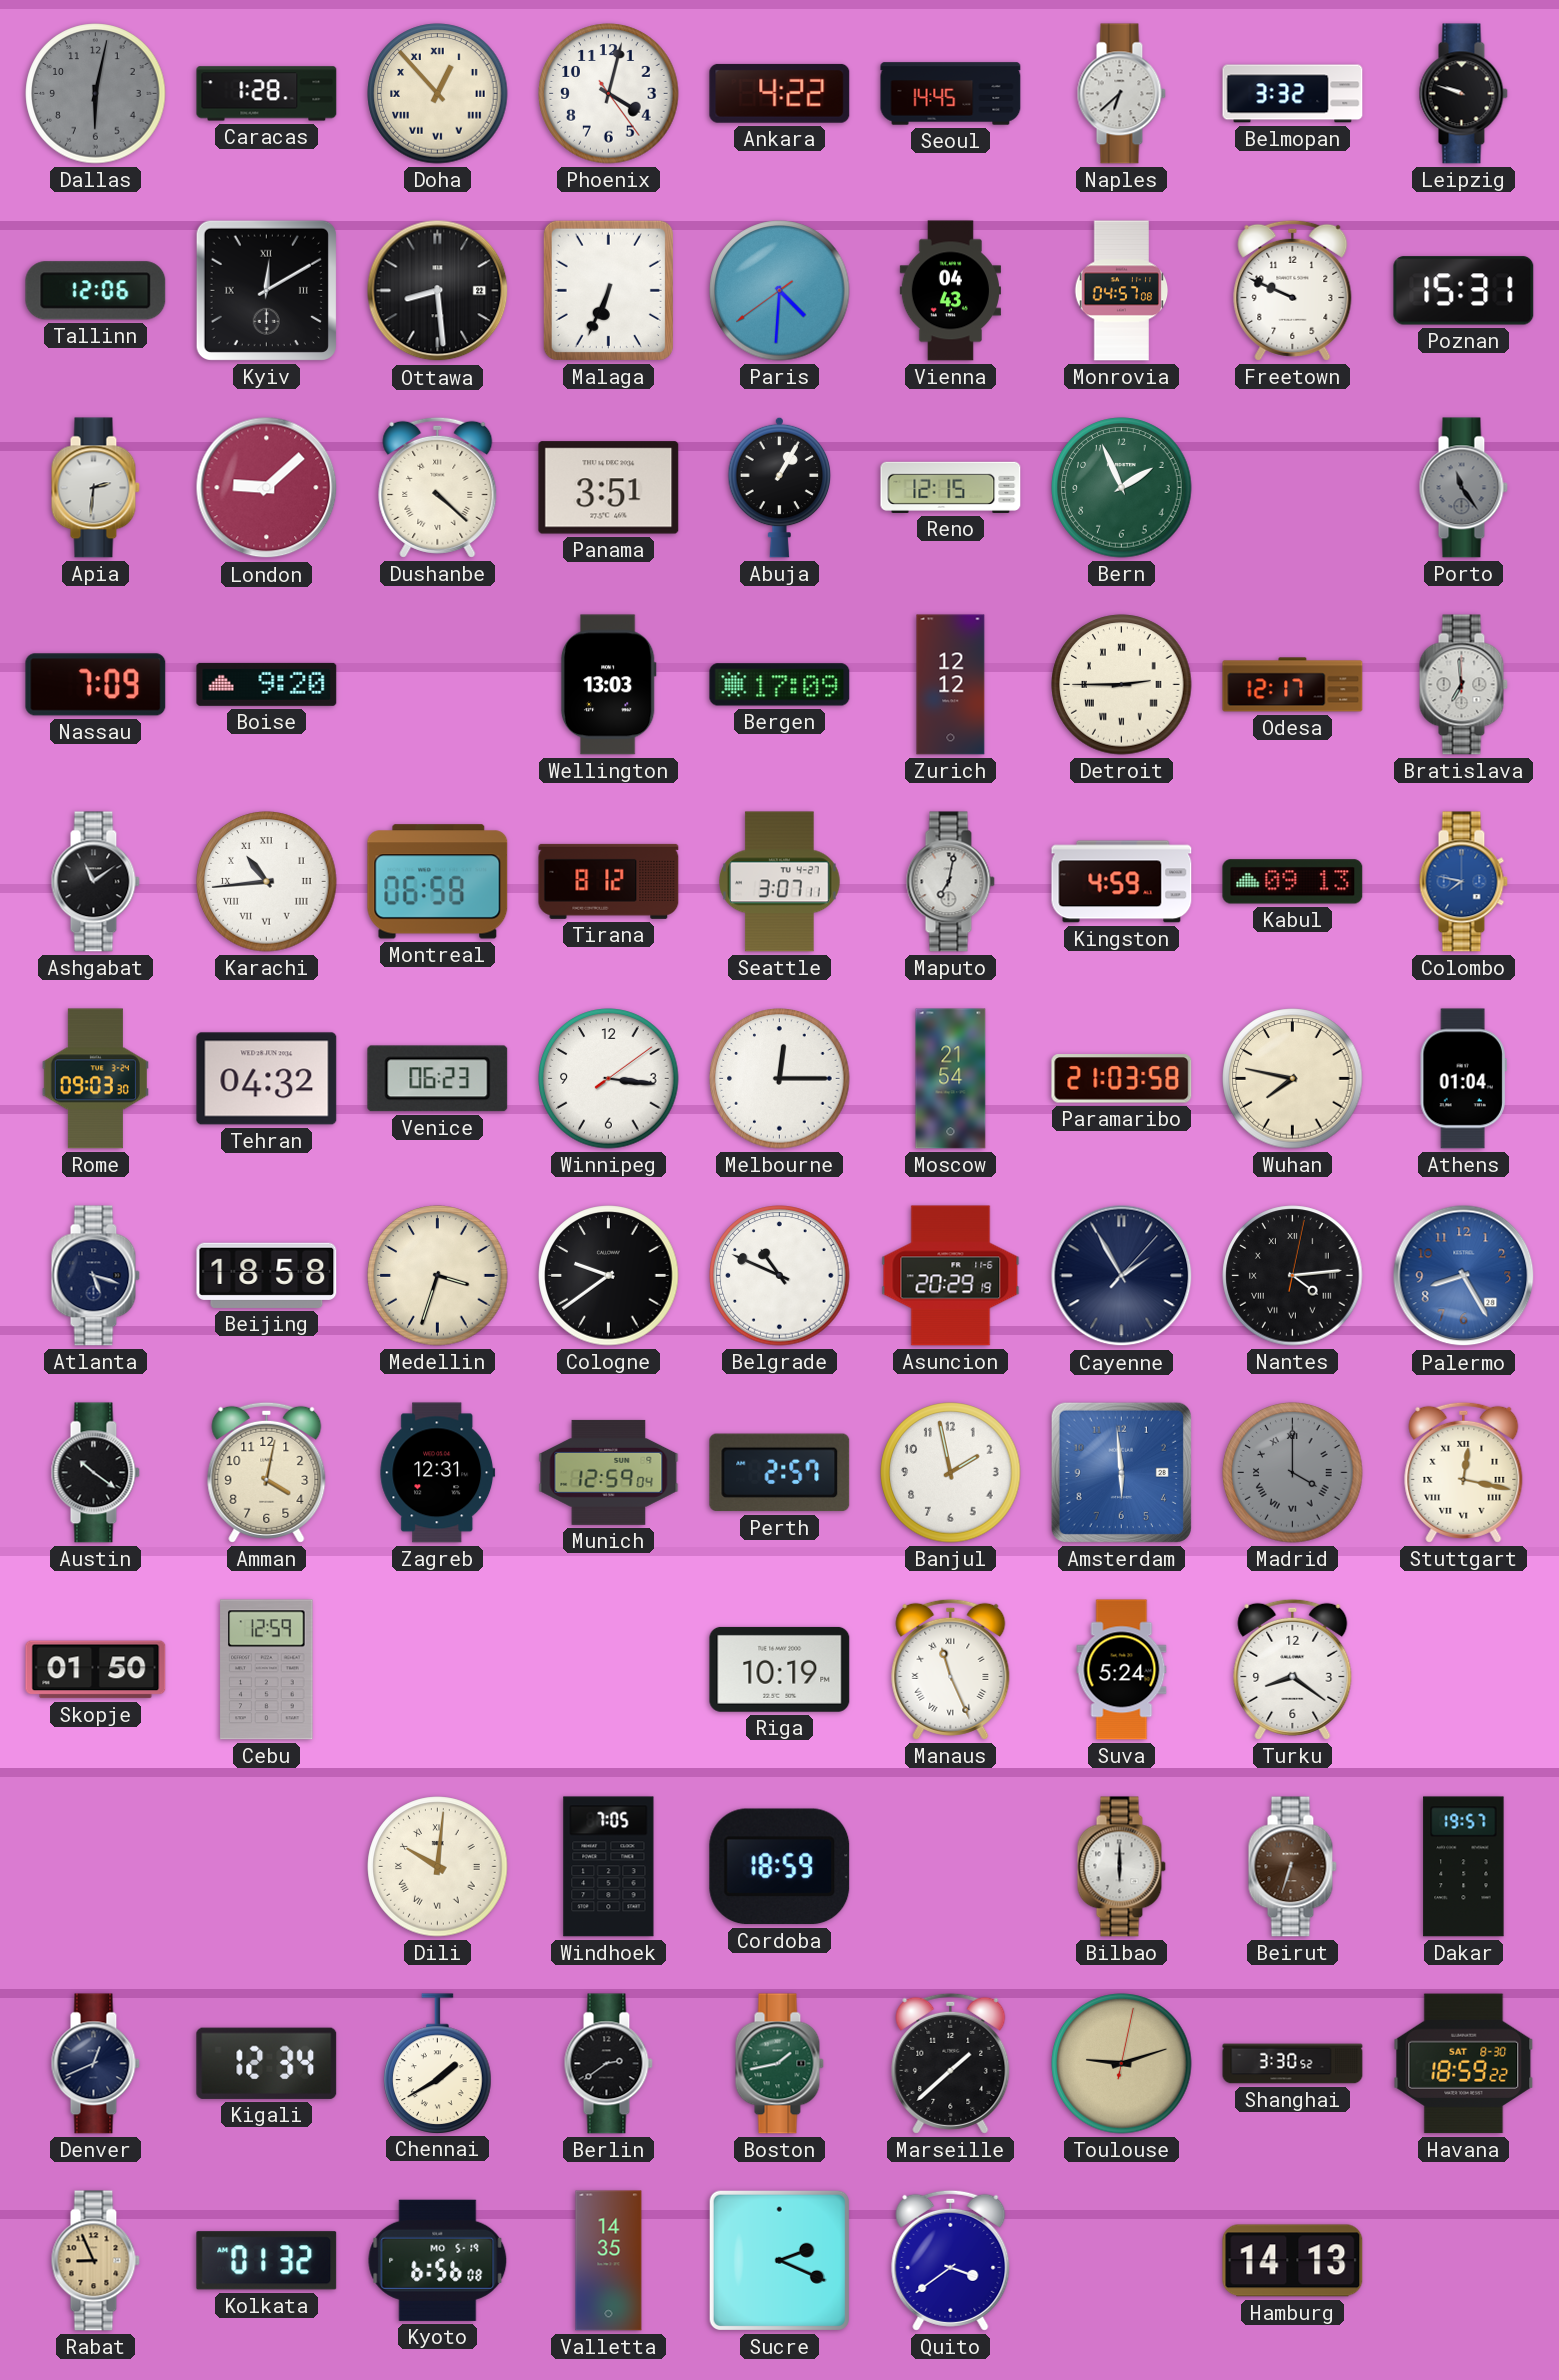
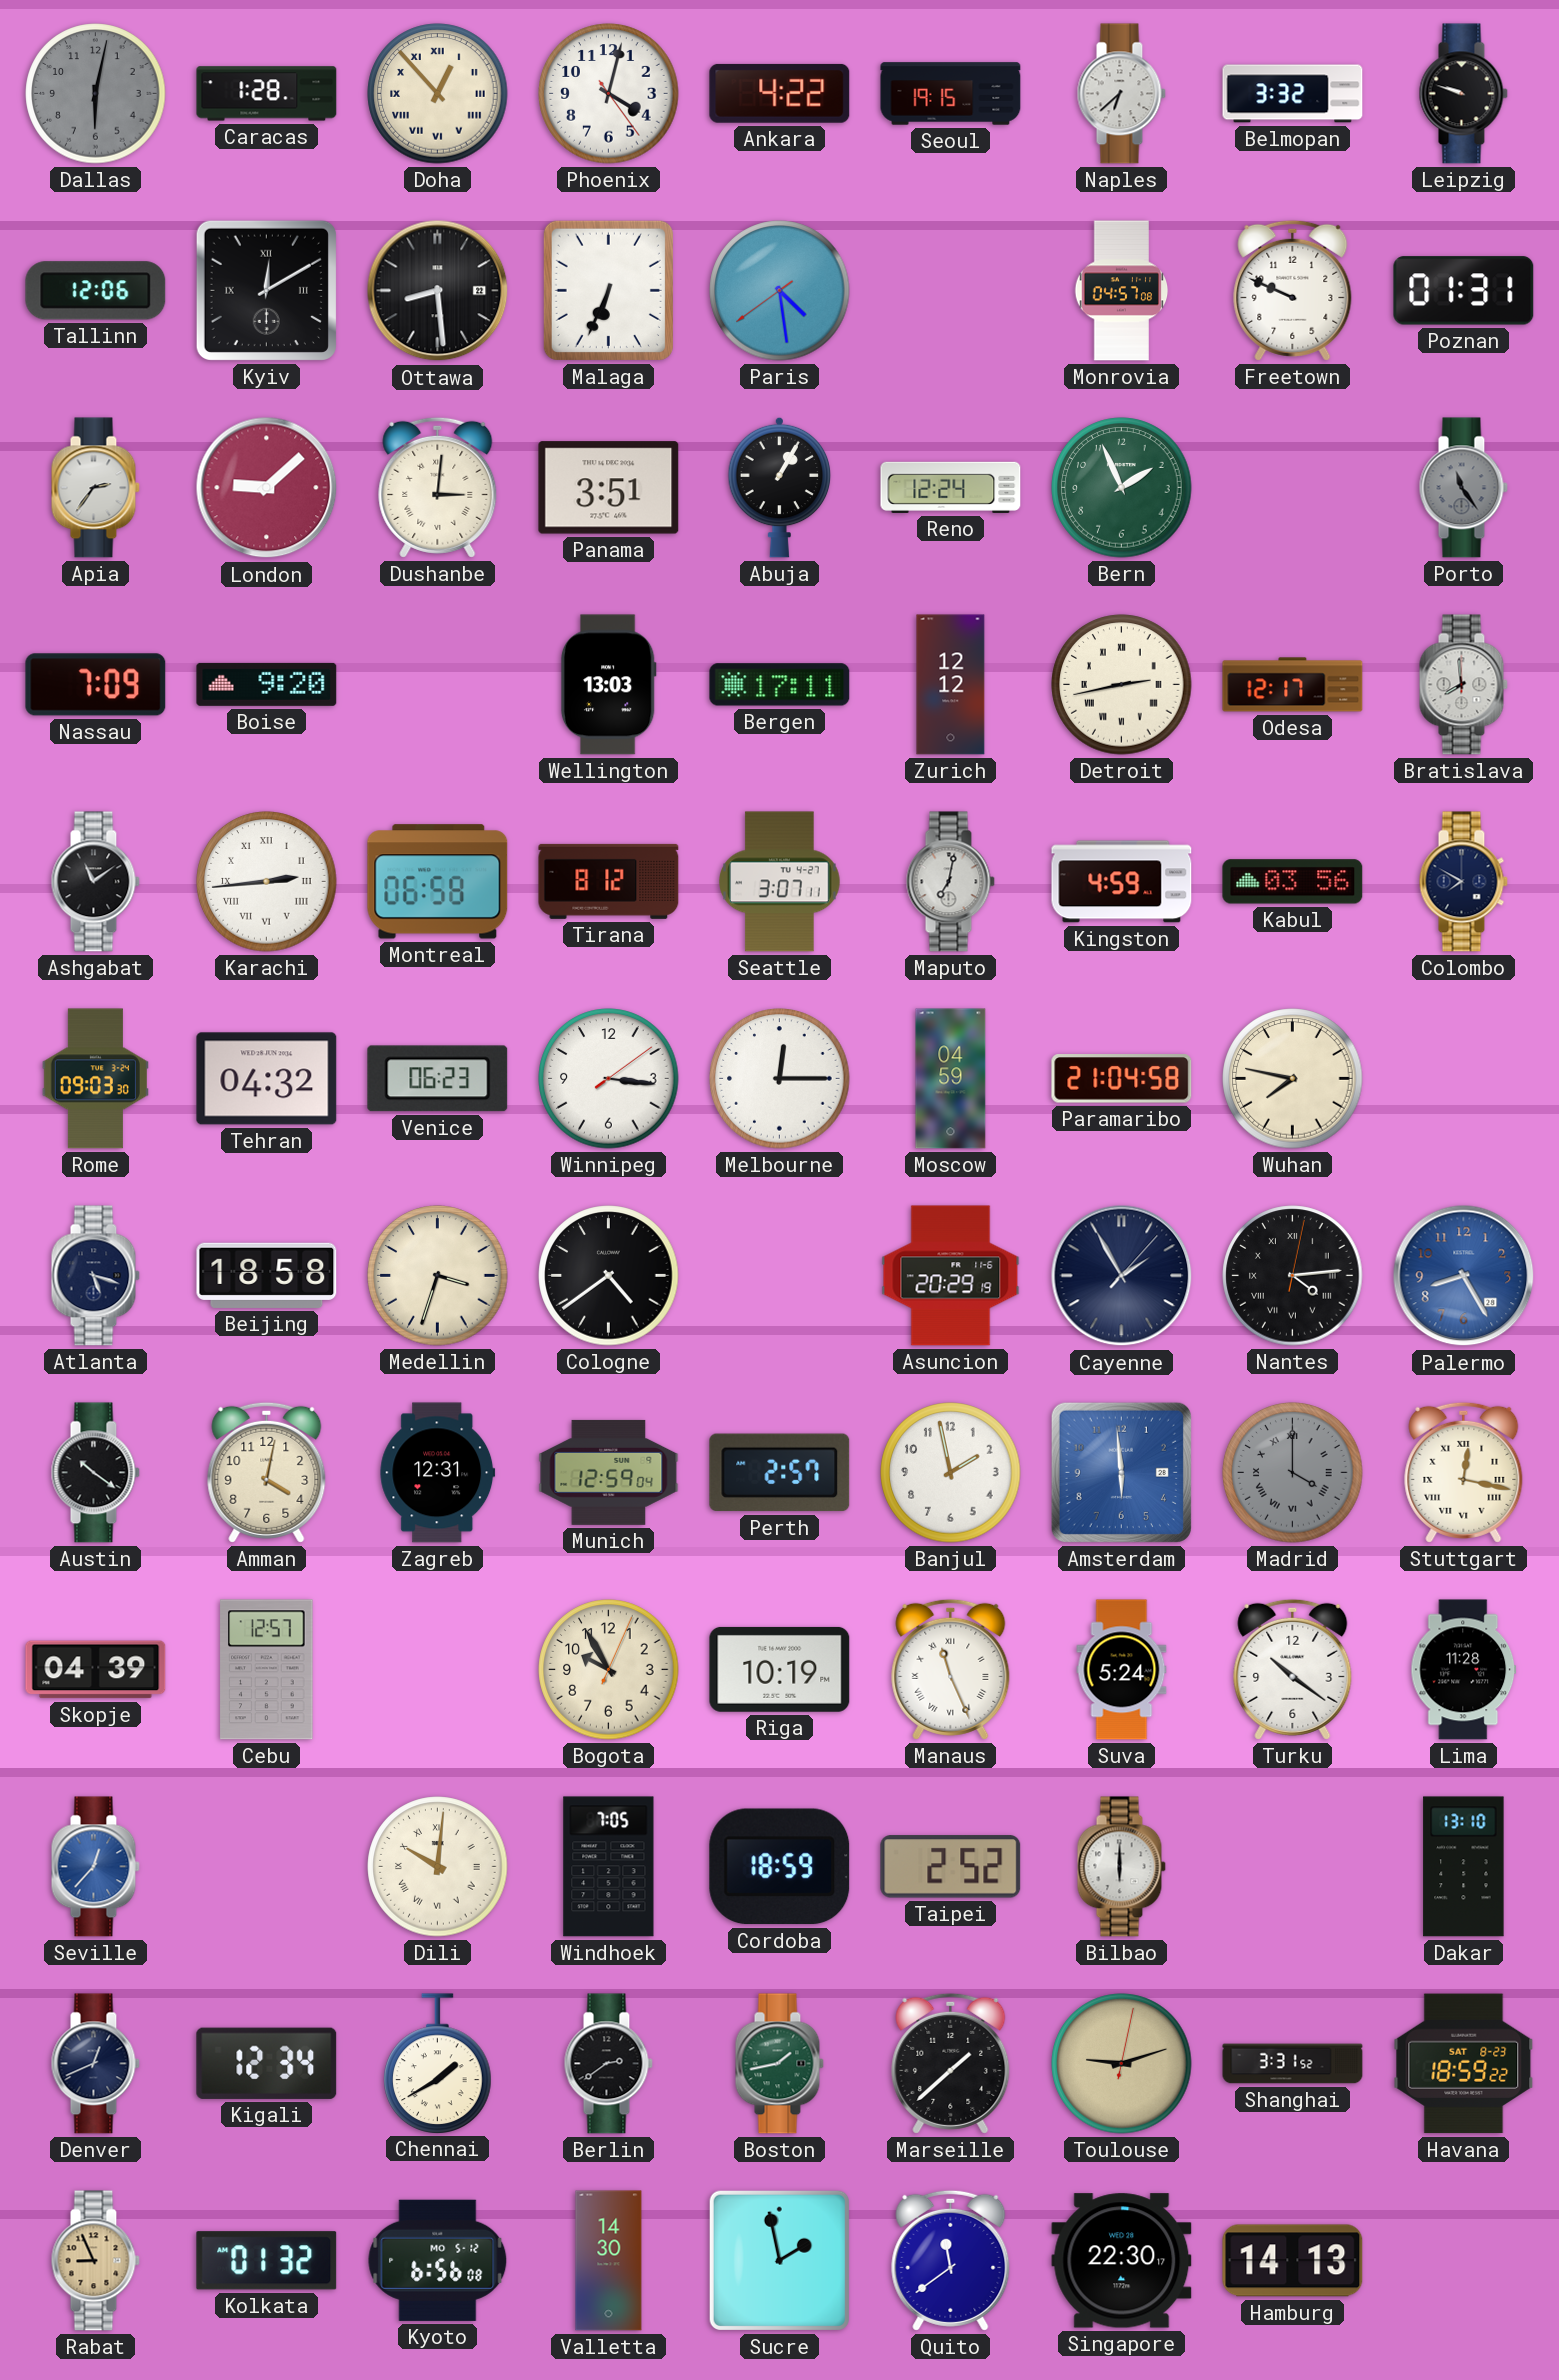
Seoul: 14:45 -> 19:15 (951, 94)
Paris: 4:30 -> 4:28 (780, 291)
Vienna: 04:43 -> none (950, 291)
Poznan: 15:31 -> 01:31 (1464, 291)
Apia: 2:31 -> 2:36 (95, 488)
Dushanbe: 4:22 -> 3:01 (438, 487)
Reno: 12:15 -> 12:24 (951, 487)
Bergen: 17:09 -> 17:11 (780, 685)
Detroit: 2:45 -> 2:43 (1122, 685)
Bratislava: 6:59 -> 7:59 (1463, 685)
Karachi: 10:44 -> 2:44 (267, 882)
Kabul: 09:13 -> 03:56 (1293, 882)
Colombo: 7:47 -> 7:50 (1463, 882)
Colombo dial: blue -> navy (1463, 882)
Moscow: 21:54 -> 04:59 (951, 1079)
Paramaribo: 21:03 -> 21:04 (1122, 1079)
Athens: 01:04 -> none (1463, 1079)
Cologne: 9:39 -> 4:39 (609, 1276)
Belgrade: 10:49 -> none (780, 1276)
Skopje: 01:50 -> 04:39 (96, 1670)
Cebu: 12:59 -> 12:57 (267, 1670)
Bogota: none -> 9:55 (609, 1670)
Turku: 8:21 -> 10:21 (1293, 1669)
Lima: none -> 11:28 (1464, 1670)
Seville: none -> 12:37 (95, 1867)
Taipei: none -> 2:52 (951, 1867)
Beirut: 6:33 -> none (1292, 1867)
Dakar: 19:57 -> 13:10 (1464, 1867)
Shanghai: 3:30 -> 3:31 (1293, 2064)
Havana date: SAT 8-30 -> SAT 8-23 (1464, 2064)
Kyoto date: MO 5-19 -> MO 5-12 (438, 2260)
Valletta: 14:35 -> 14:30 (609, 2261)
Sucre: 2:19 -> 1:58 (779, 2260)
Quito: 3:39 -> 11:39 (951, 2260)
Singapore: none -> 22:30 (1122, 2261)
